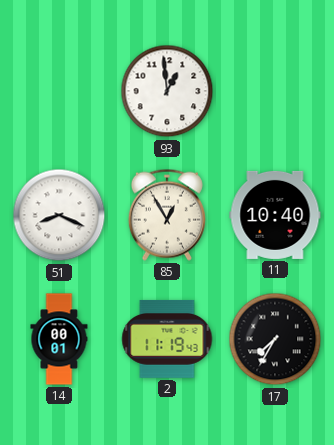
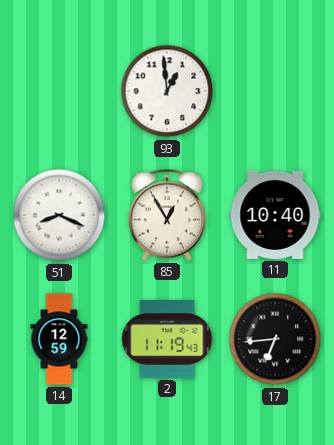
14: 00:01 -> 12:59 (59, 339)
17: 7:35 -> 6:44 (275, 339)
